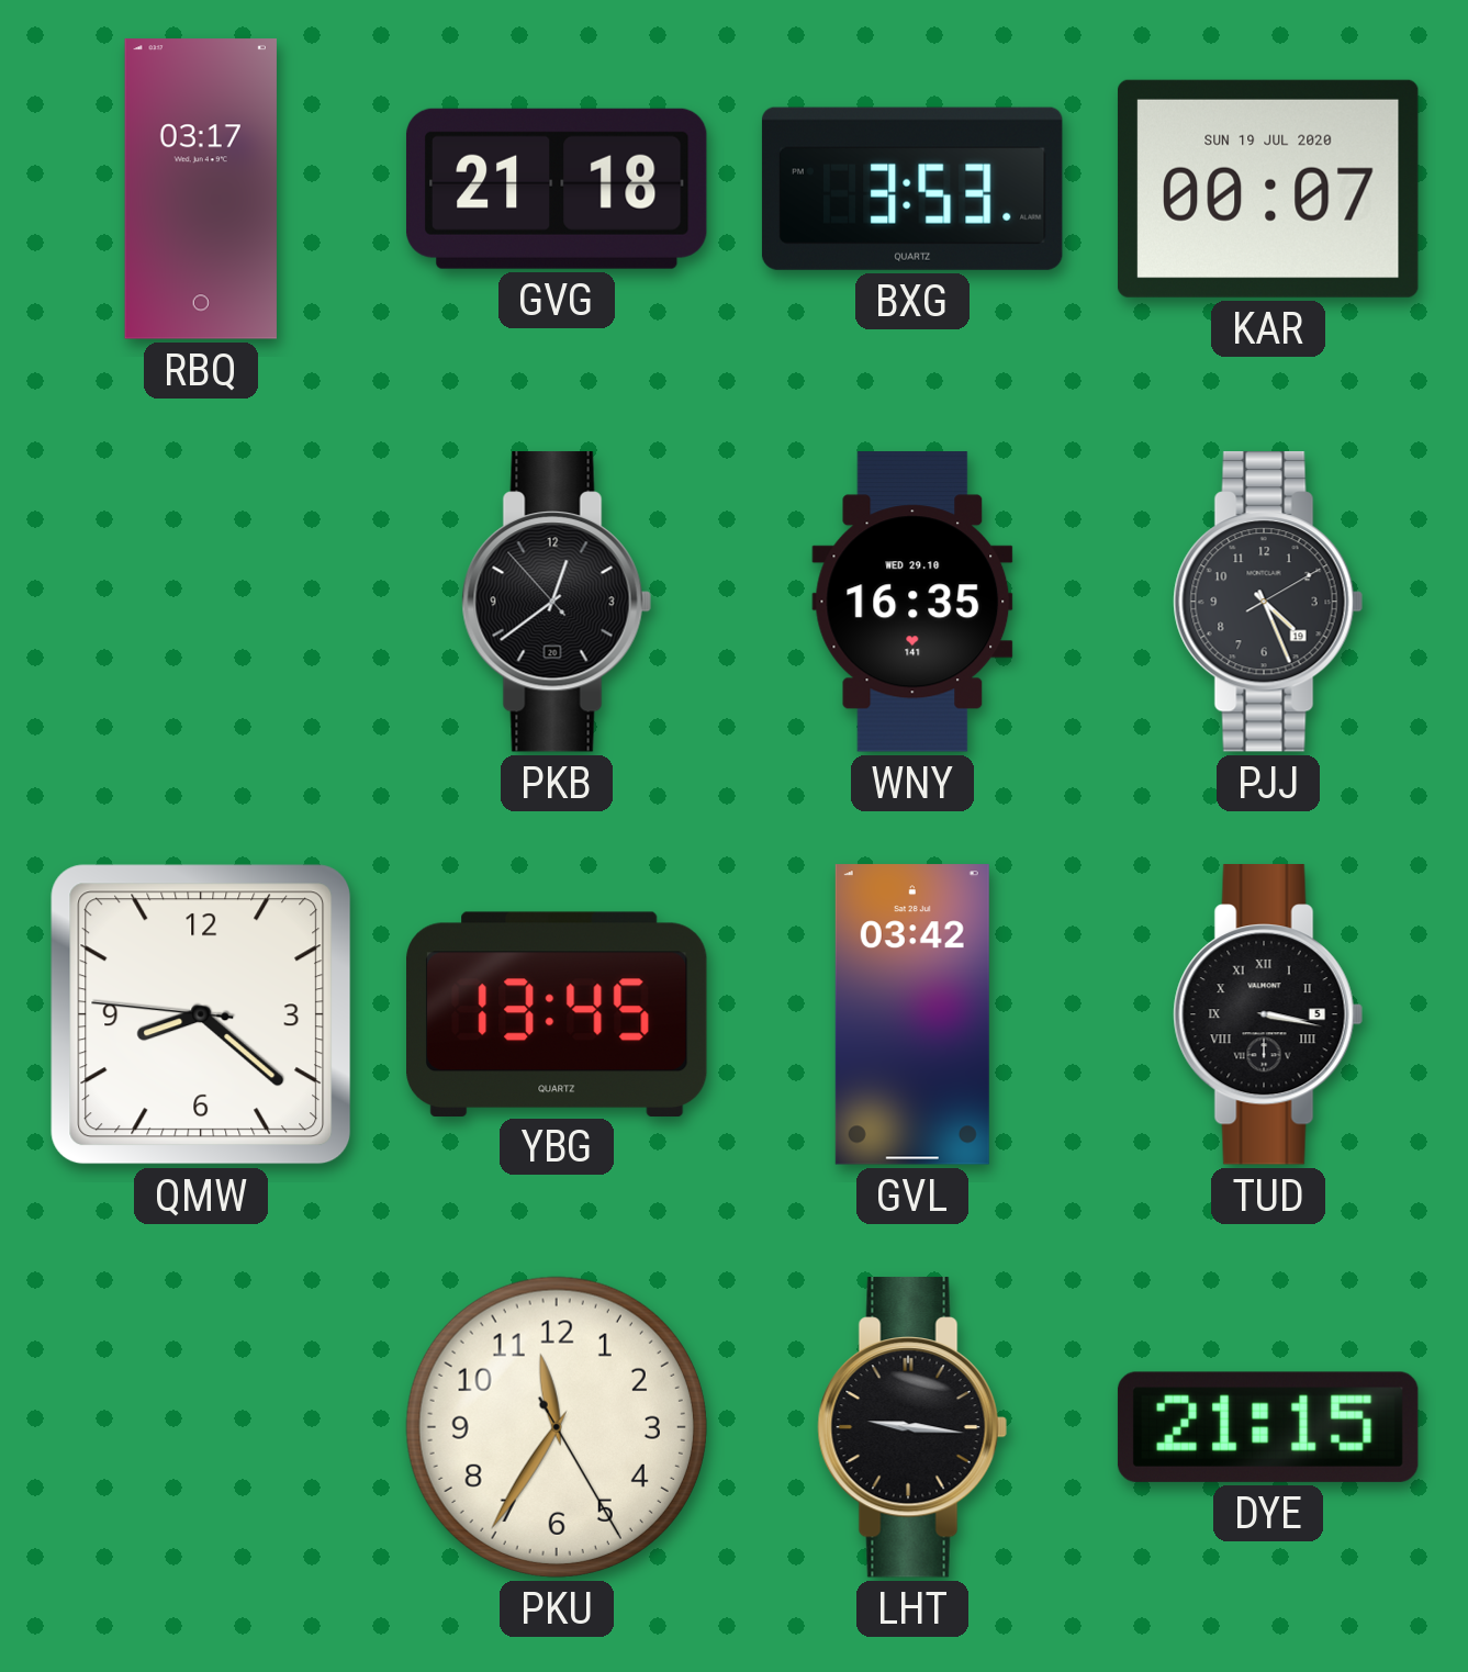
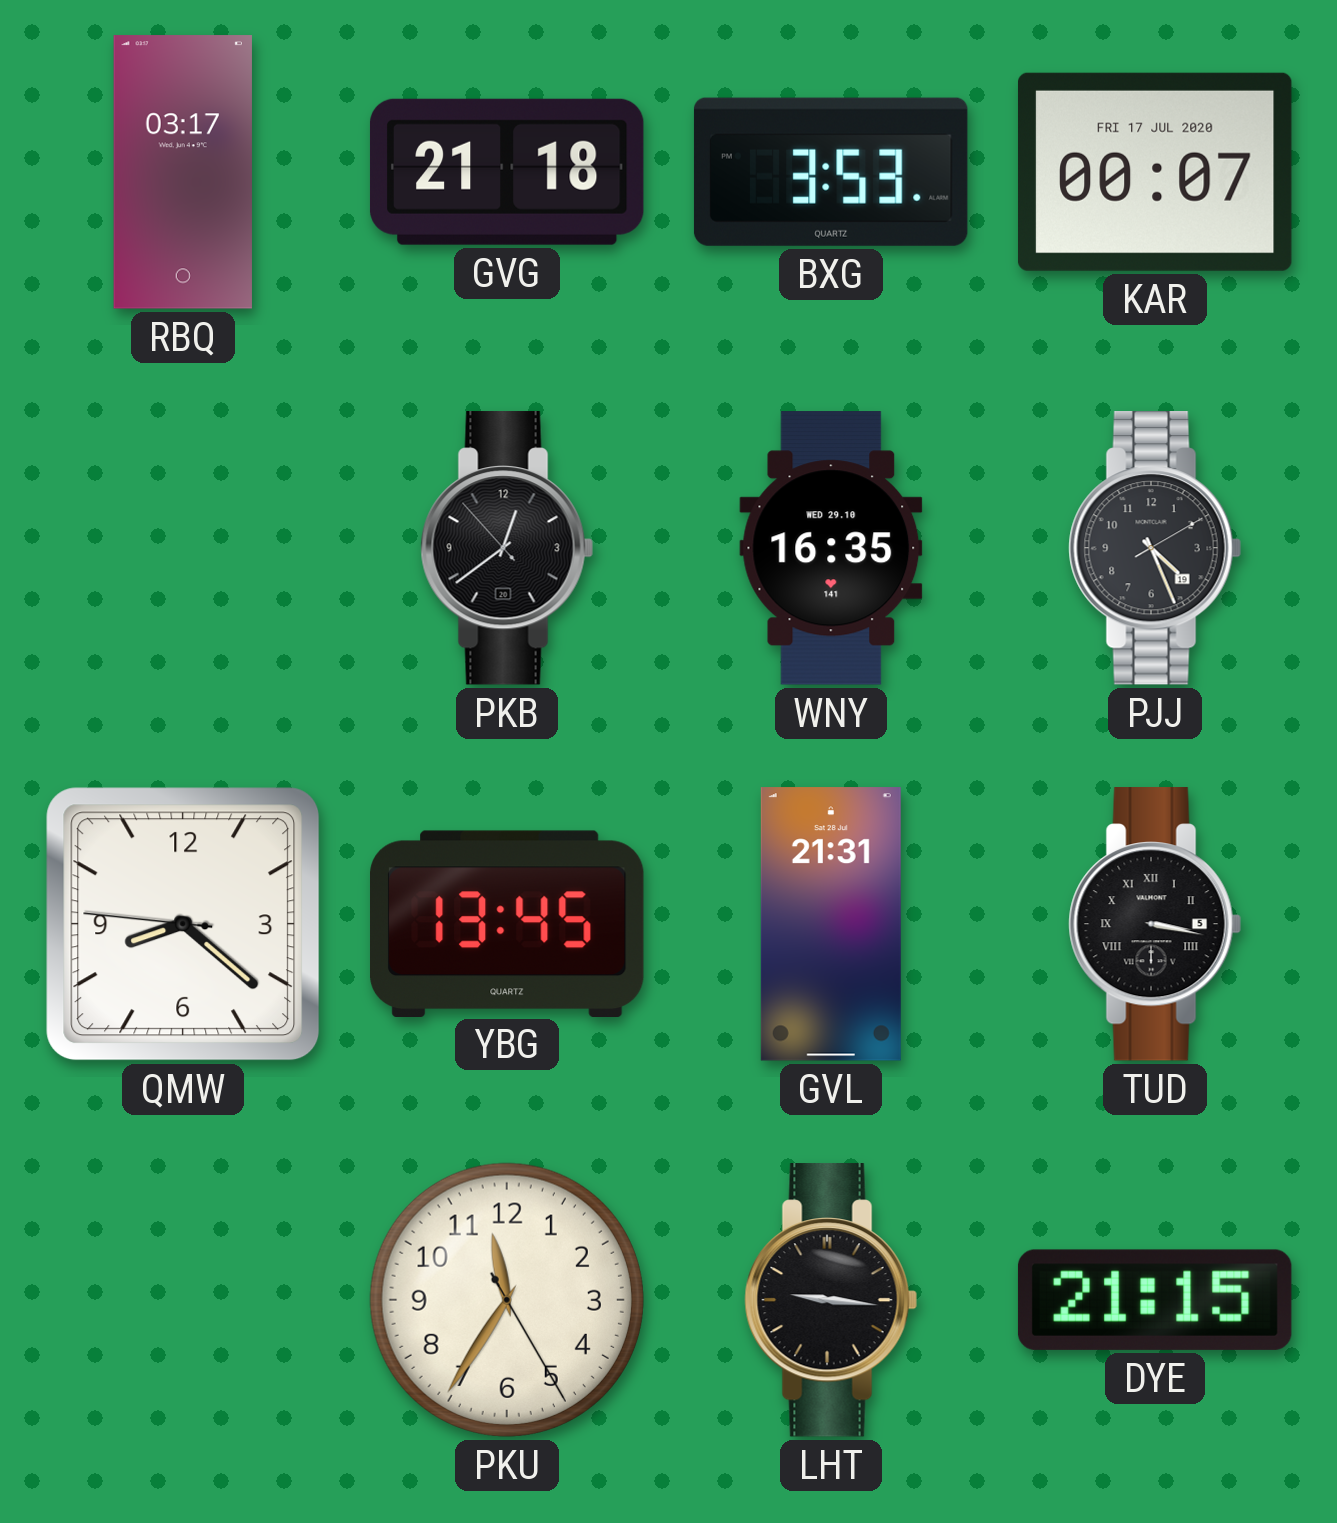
KAR date: SUN 19 JUL 2020 -> FRI 17 JUL 2020 (1155, 172)
GVL: 03:42 -> 21:31 (831, 924)
